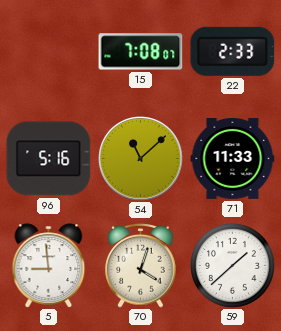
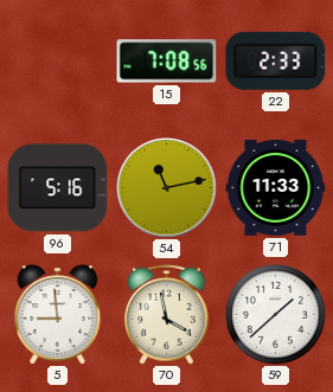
15: 7:08:07 -> 7:08:56 (167, 62)
54: 11:08 -> 11:13 (167, 188)
70: 4:03 -> 3:58 (167, 314)
